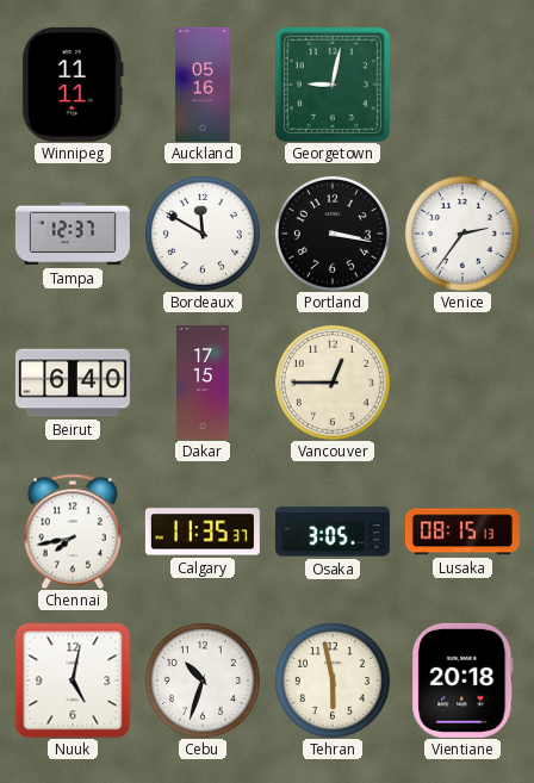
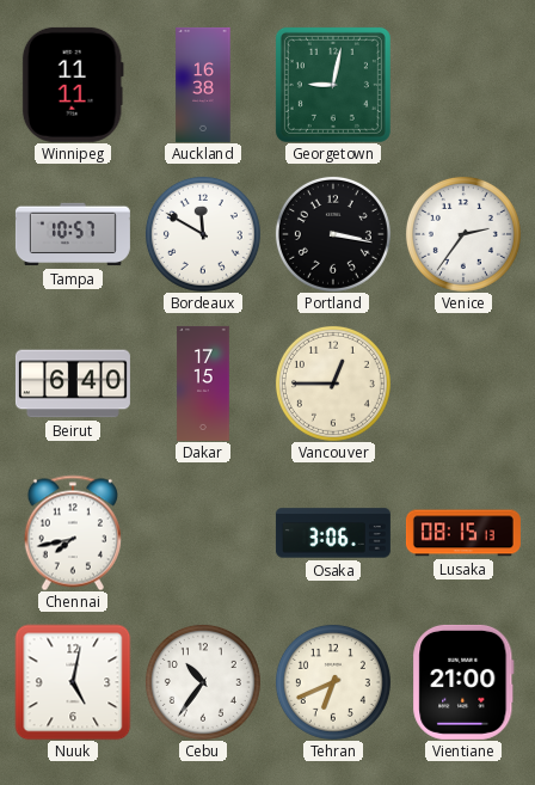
Auckland: 05:16 -> 16:38 (203, 85)
Tampa: 12:37 -> 10:57 (73, 234)
Calgary: 11:35 -> none (203, 532)
Osaka: 3:05 -> 3:06 (333, 533)
Cebu: 10:33 -> 10:36 (203, 682)
Tehran: 5:58 -> 6:41 (333, 682)
Vientiane: 20:18 -> 21:00 (463, 682)
